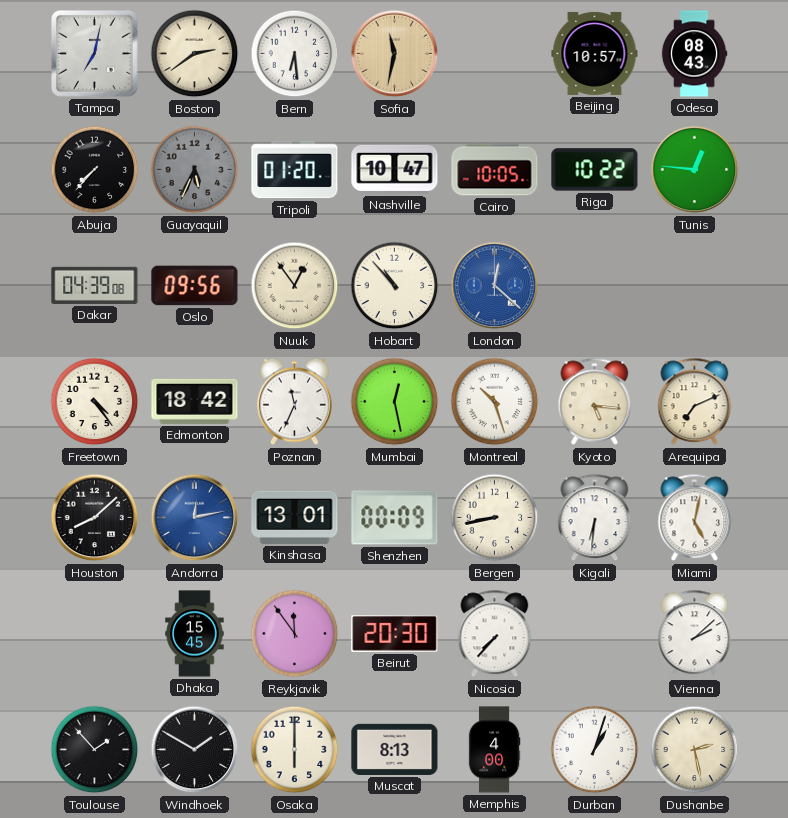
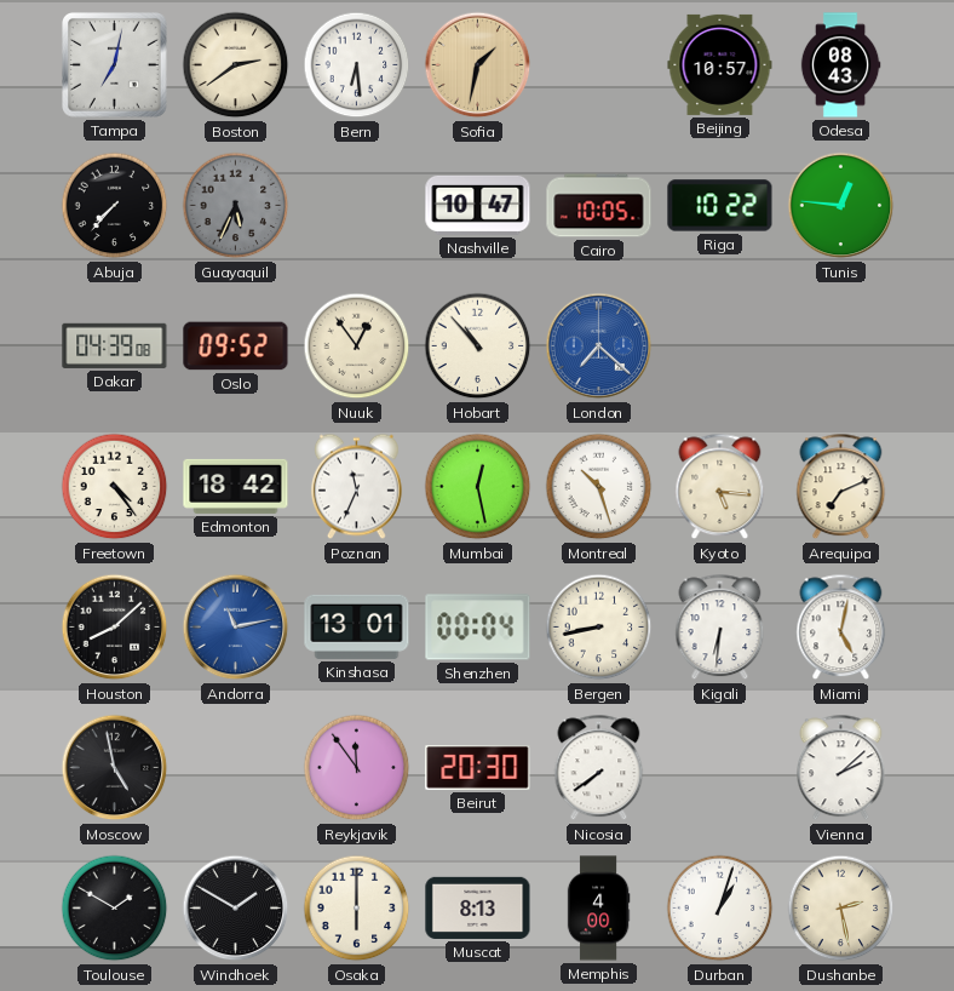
Sofia: 11:32 -> 1:32 (478, 65)
Tripoli: 01:20 -> none (295, 170)
Oslo: 09:56 -> 09:52 (236, 346)
London: 12:22 -> 7:22 (599, 346)
Andorra: 12:13 -> 11:13 (236, 628)
Shenzhen: 00:09 -> 00:04 (478, 628)
Moscow: none -> 4:58 (115, 768)
Dhaka: 15:45 -> none (195, 634)
Nicosia: 7:37 -> 7:39 (599, 768)
Toulouse: 1:53 -> 1:50 (115, 909)
